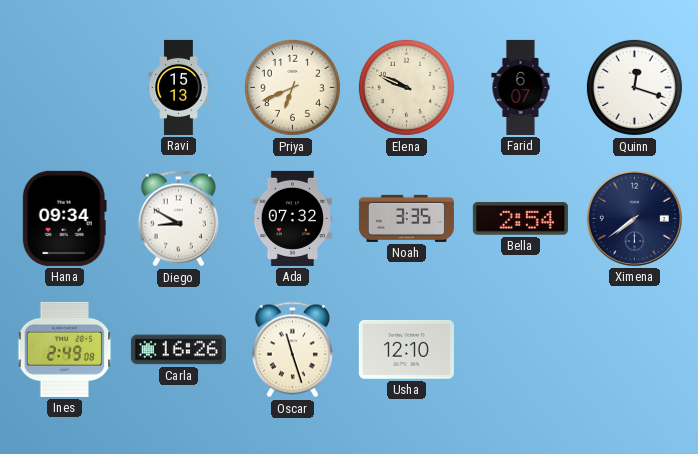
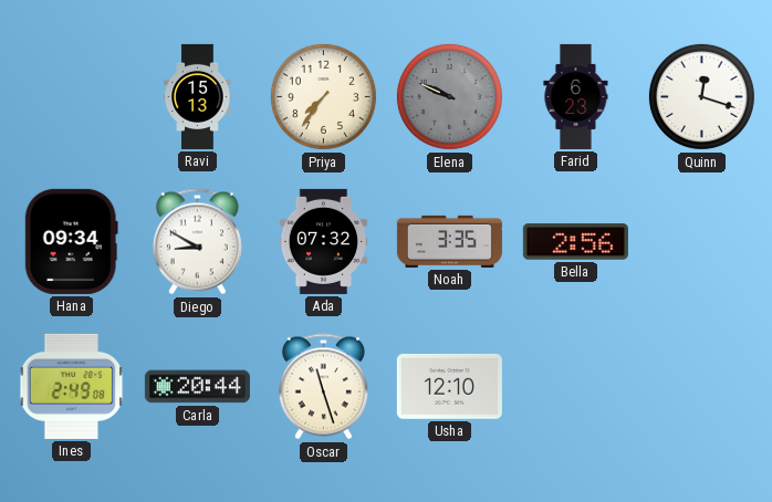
Priya: 6:41 -> 7:36 (323, 96)
Elena dial: cream -> grey (449, 96)
Farid: 6:07 -> 6:23 (576, 96)
Bella: 2:54 -> 2:56 (575, 242)
Ximena: 7:39 -> none (634, 218)
Carla: 16:26 -> 20:44 (197, 387)
